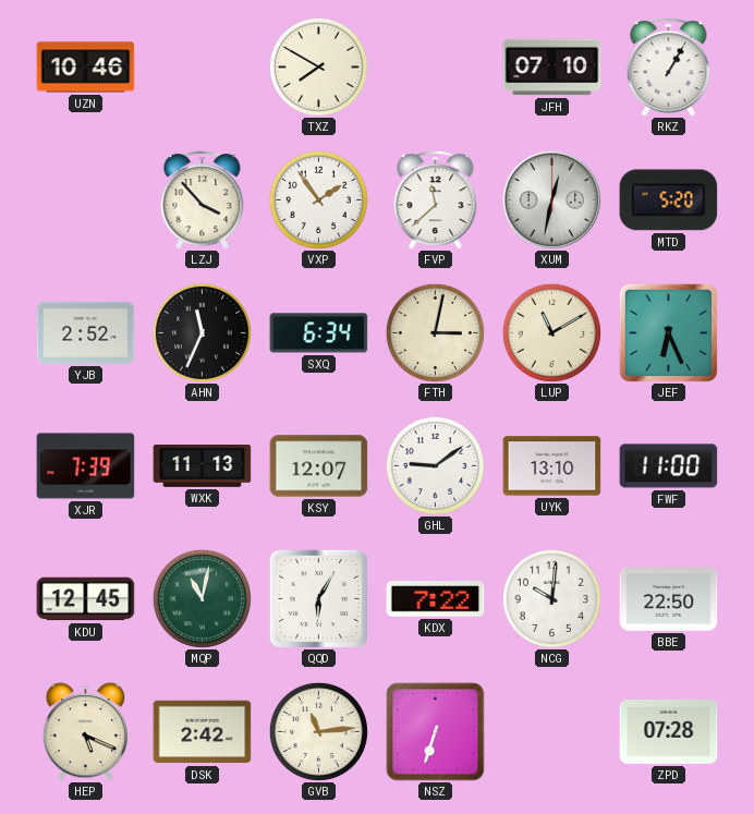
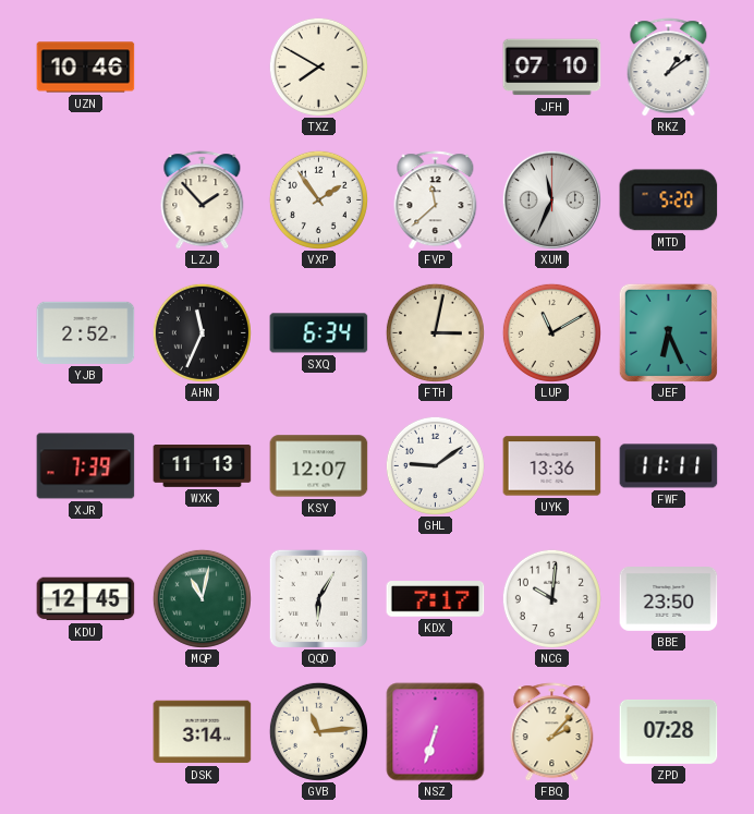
RKZ: 1:05 -> 1:09 (669, 68)
LZJ: 3:53 -> 1:53 (203, 201)
XUM: 12:32 -> 11:34 (551, 199)
UYK: 13:10 -> 13:36 (552, 466)
FWF: 11:00 -> 11:11 (669, 466)
KDX: 7:22 -> 7:17 (436, 599)
BBE: 22:50 -> 23:50 (669, 599)
HEP: 5:19 -> none (85, 732)
DSK: 2:42 -> 3:14 (203, 732)
FBQ: none -> 2:07 (552, 732)
